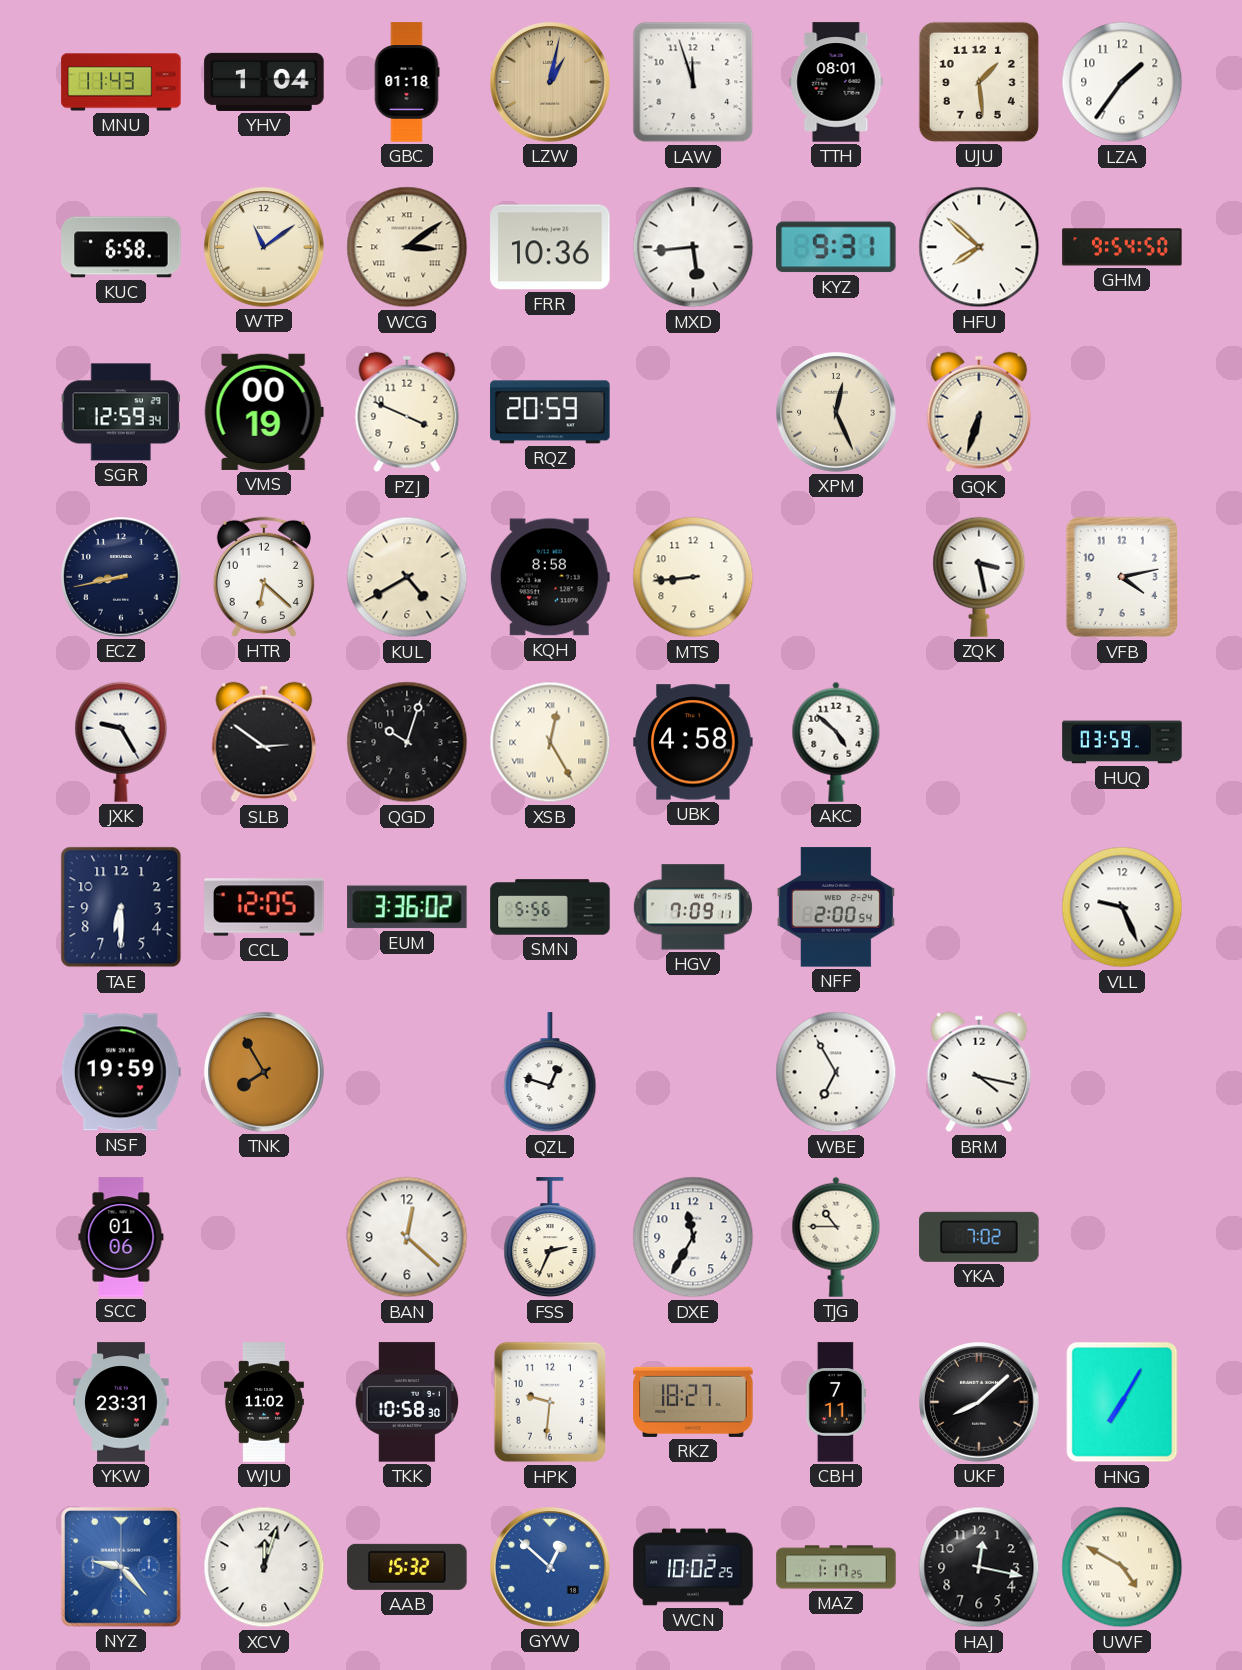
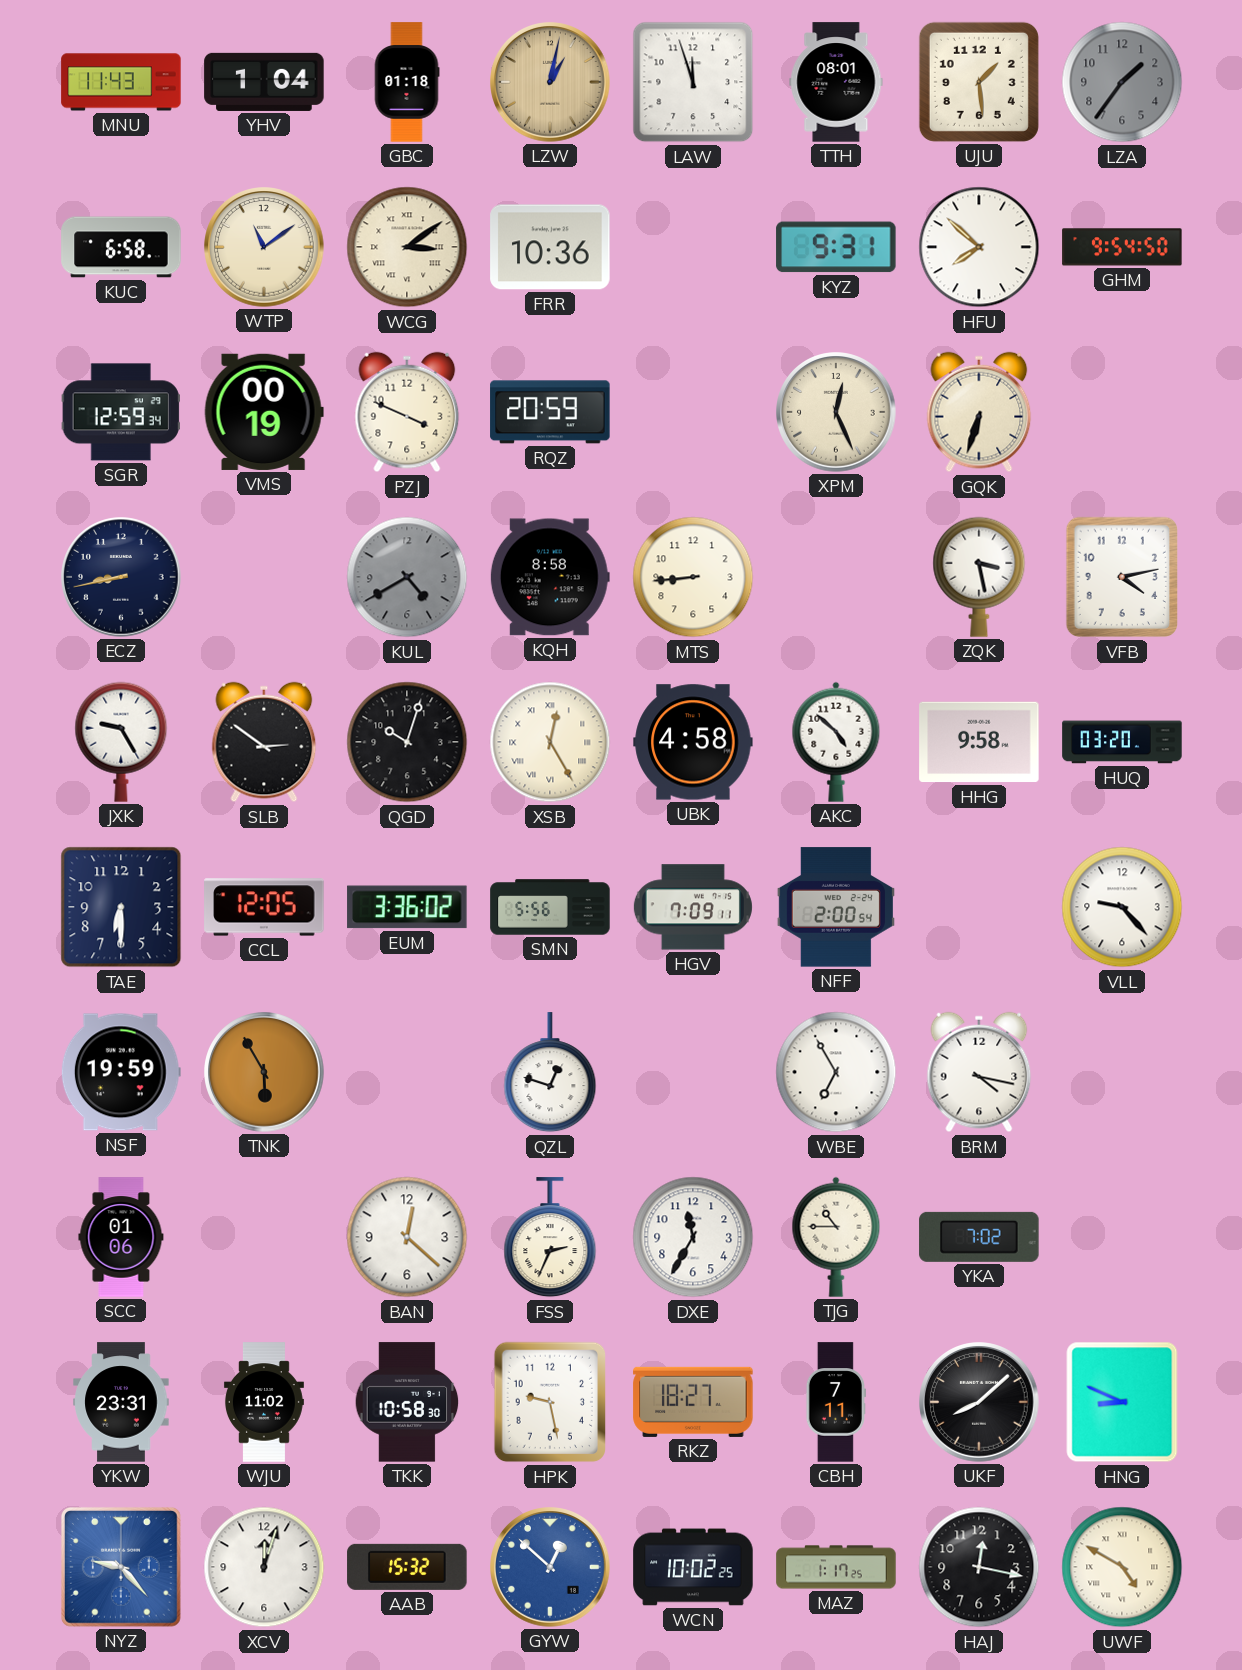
LZA dial: white -> grey (1122, 82)
MXD: 5:44 -> none (693, 247)
HTR: 6:22 -> none (264, 577)
KUL dial: cream -> grey (407, 577)
HHG: none -> 9:58 (979, 742)
HUQ: 03:59 -> 03:20 (1122, 742)
VLL: 9:26 -> 9:23 (1122, 907)
TNK: 7:55 -> 5:55 (264, 1072)
HPK: 9:31 -> 9:28 (550, 1402)
HNG: 7:05 -> 8:49 (1122, 1402)
